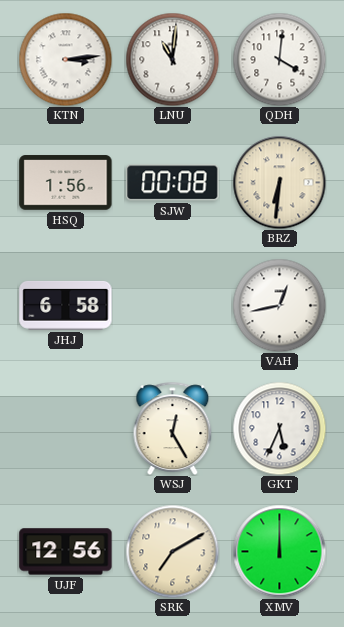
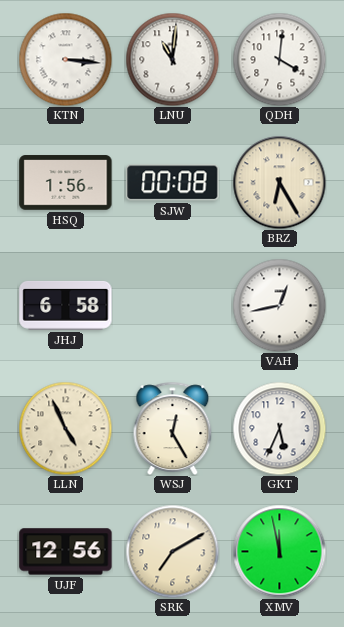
KTN: 3:14 -> 3:16 (65, 59)
BRZ: 6:31 -> 6:25 (279, 182)
LLN: none -> 4:56 (65, 428)
XMV: 12:00 -> 11:58 (279, 551)
